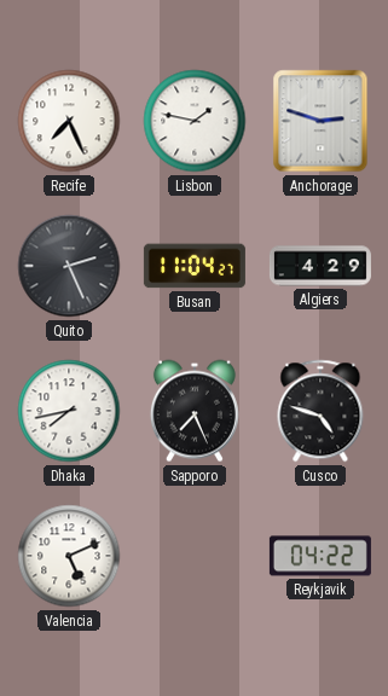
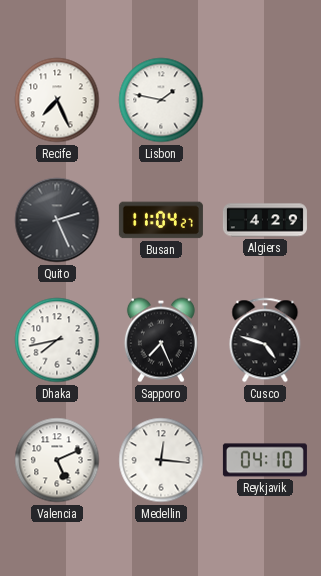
Anchorage: 2:48 -> none (320, 121)
Medellin: none -> 12:16 (161, 460)
Reykjavik: 04:22 -> 04:10 (265, 460)
